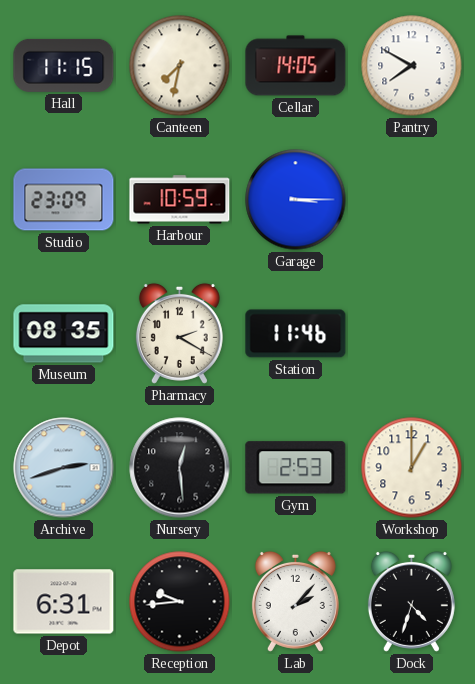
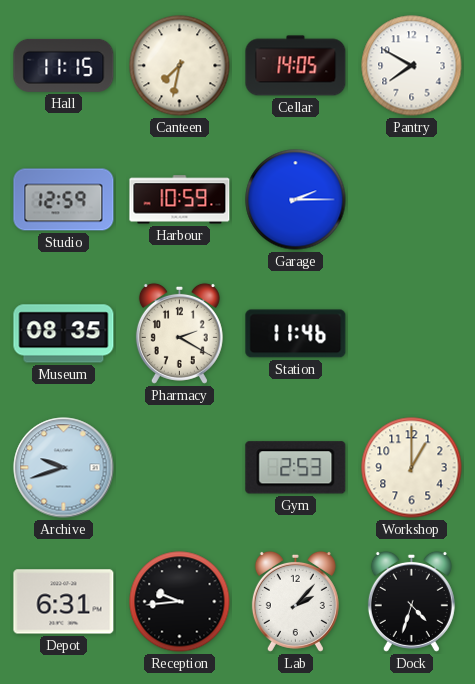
Studio: 23:09 -> 12:59 (64, 200)
Garage: 3:15 -> 2:15 (296, 200)
Archive: 2:42 -> 9:42 (64, 468)
Nursery: 12:29 -> none (180, 468)
